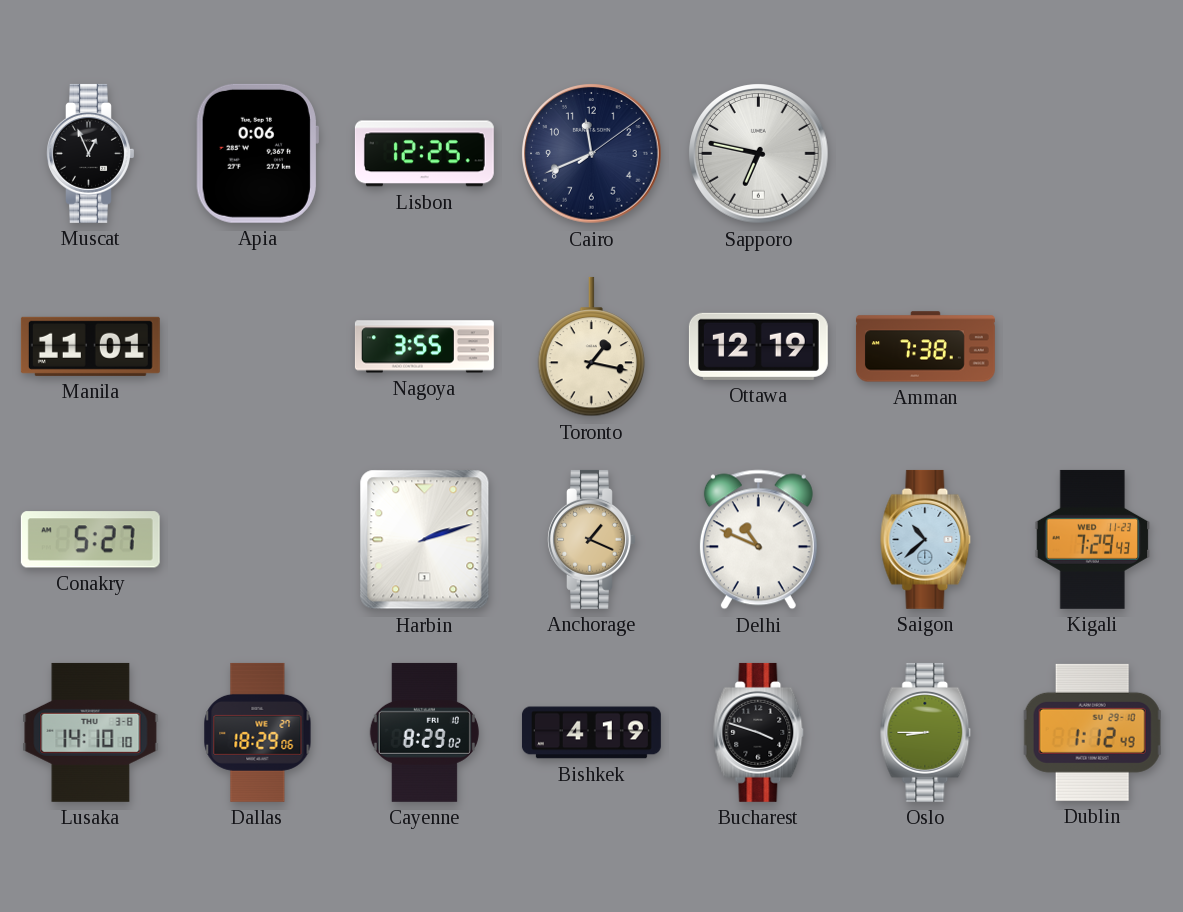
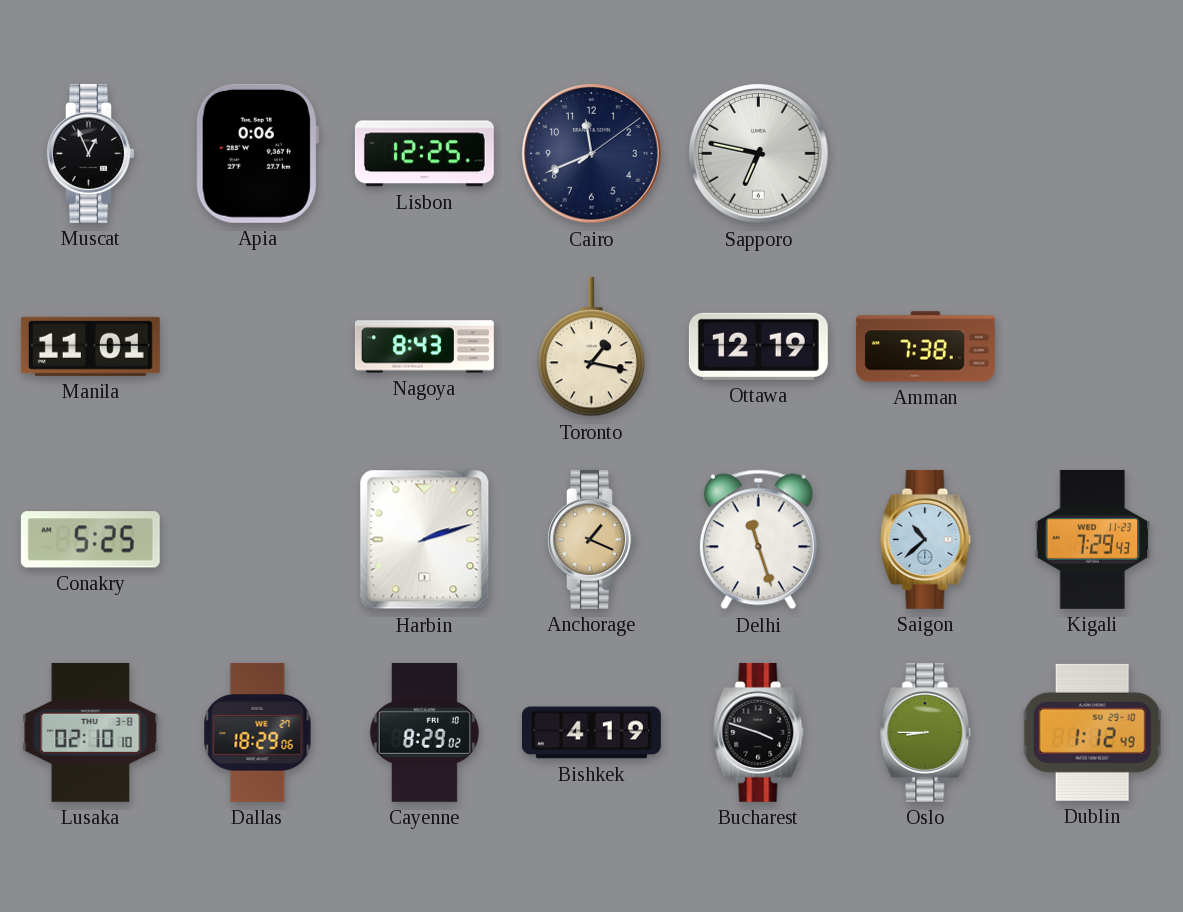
Nagoya: 3:55 -> 8:43 (424, 347)
Conakry: 5:27 -> 5:25 (90, 540)
Delhi: 10:49 -> 11:27 (758, 540)
Lusaka: 14:10 -> 02:10 (91, 732)
